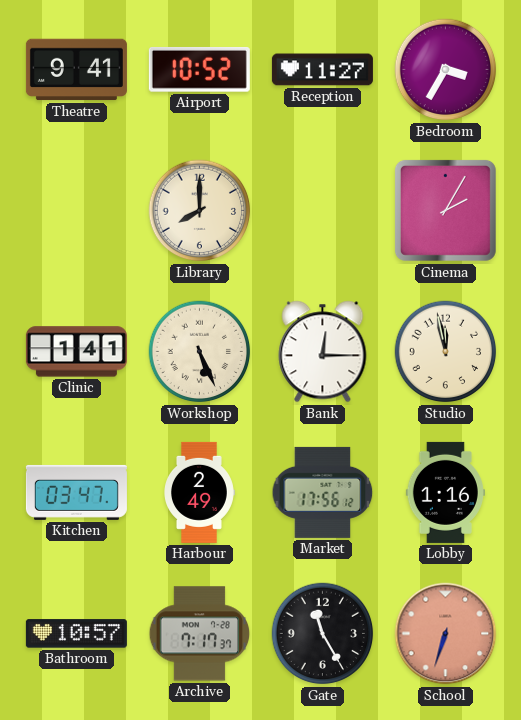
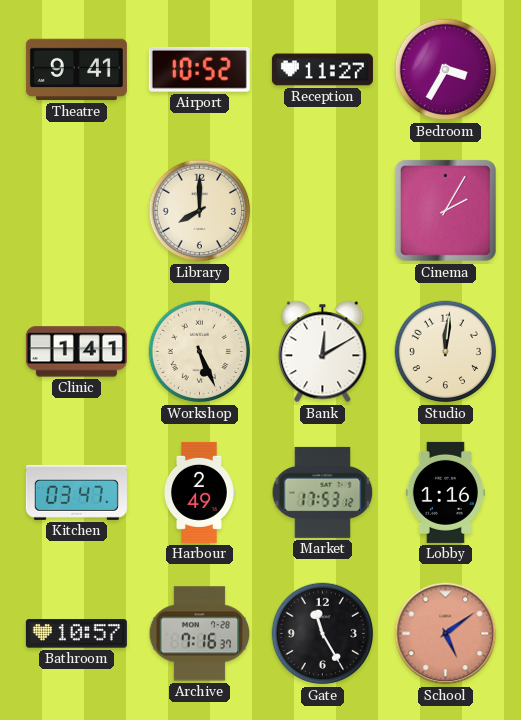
Bank: 12:15 -> 12:10 (323, 352)
Studio: 11:58 -> 12:01 (446, 352)
Market: 17:56 -> 17:53 (323, 492)
Archive: 7:17 -> 7:16 (200, 634)
School: 6:33 -> 5:09 (446, 634)
